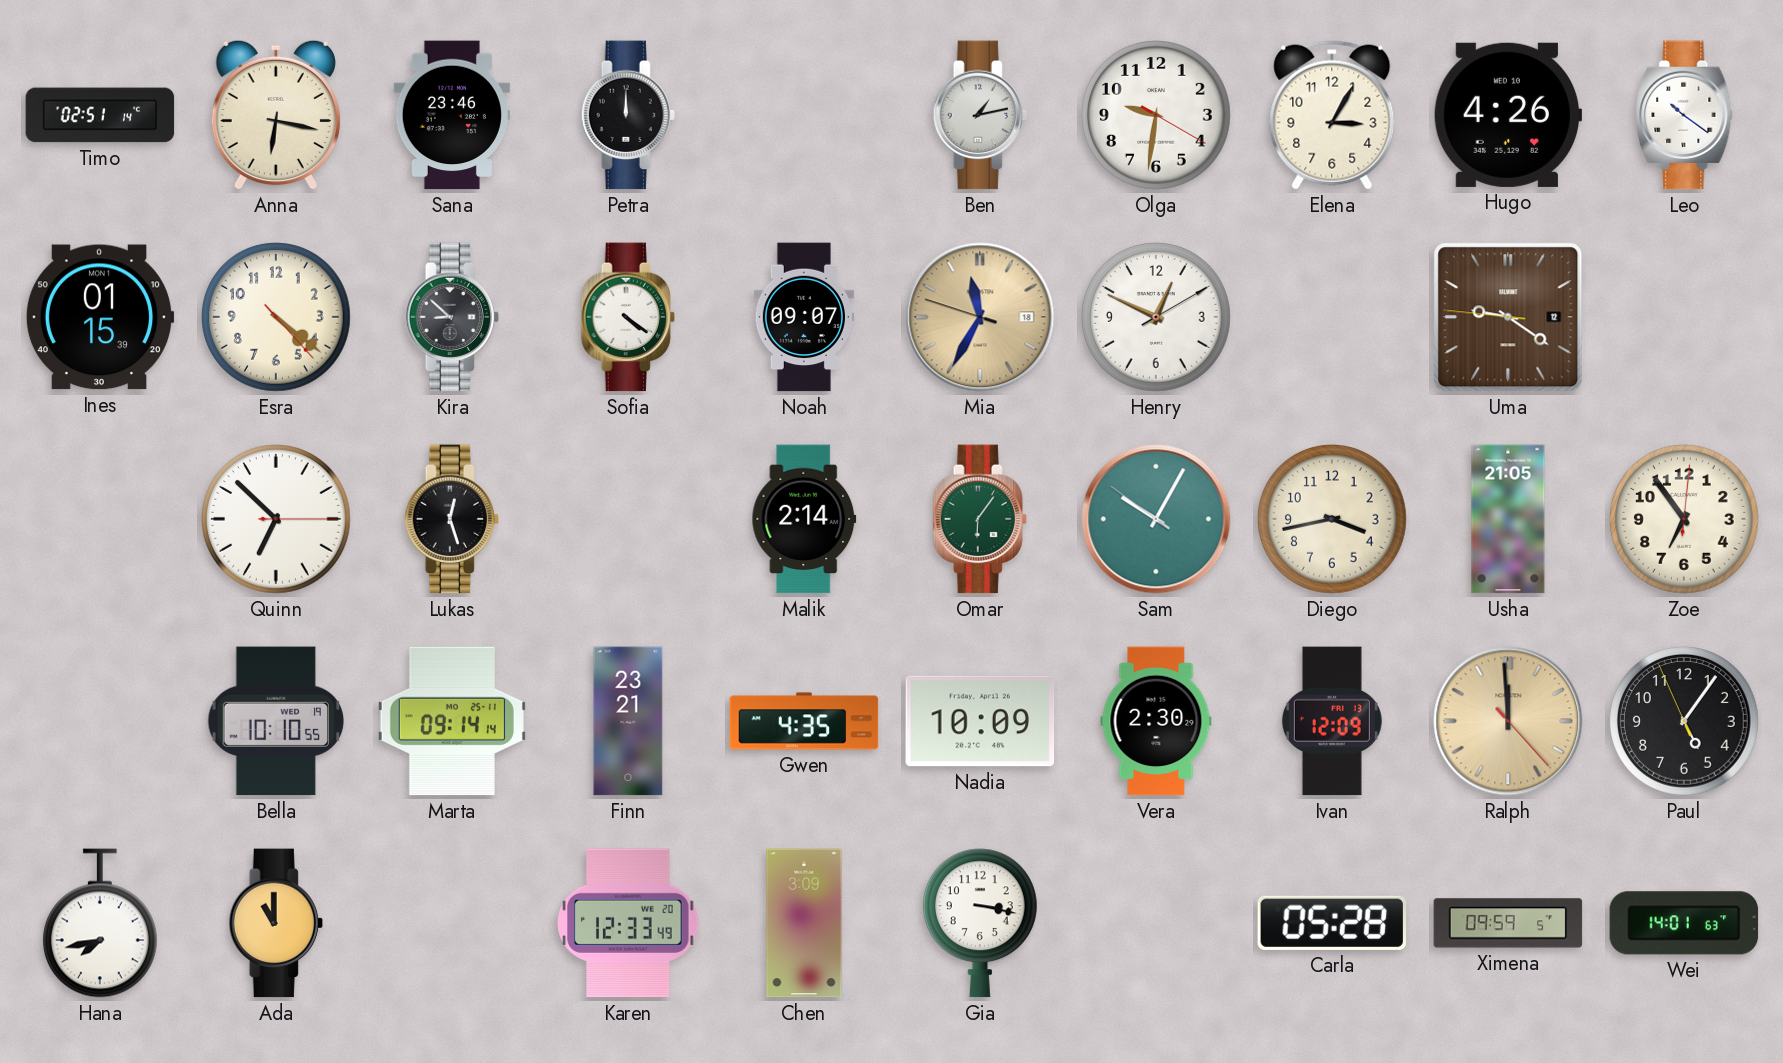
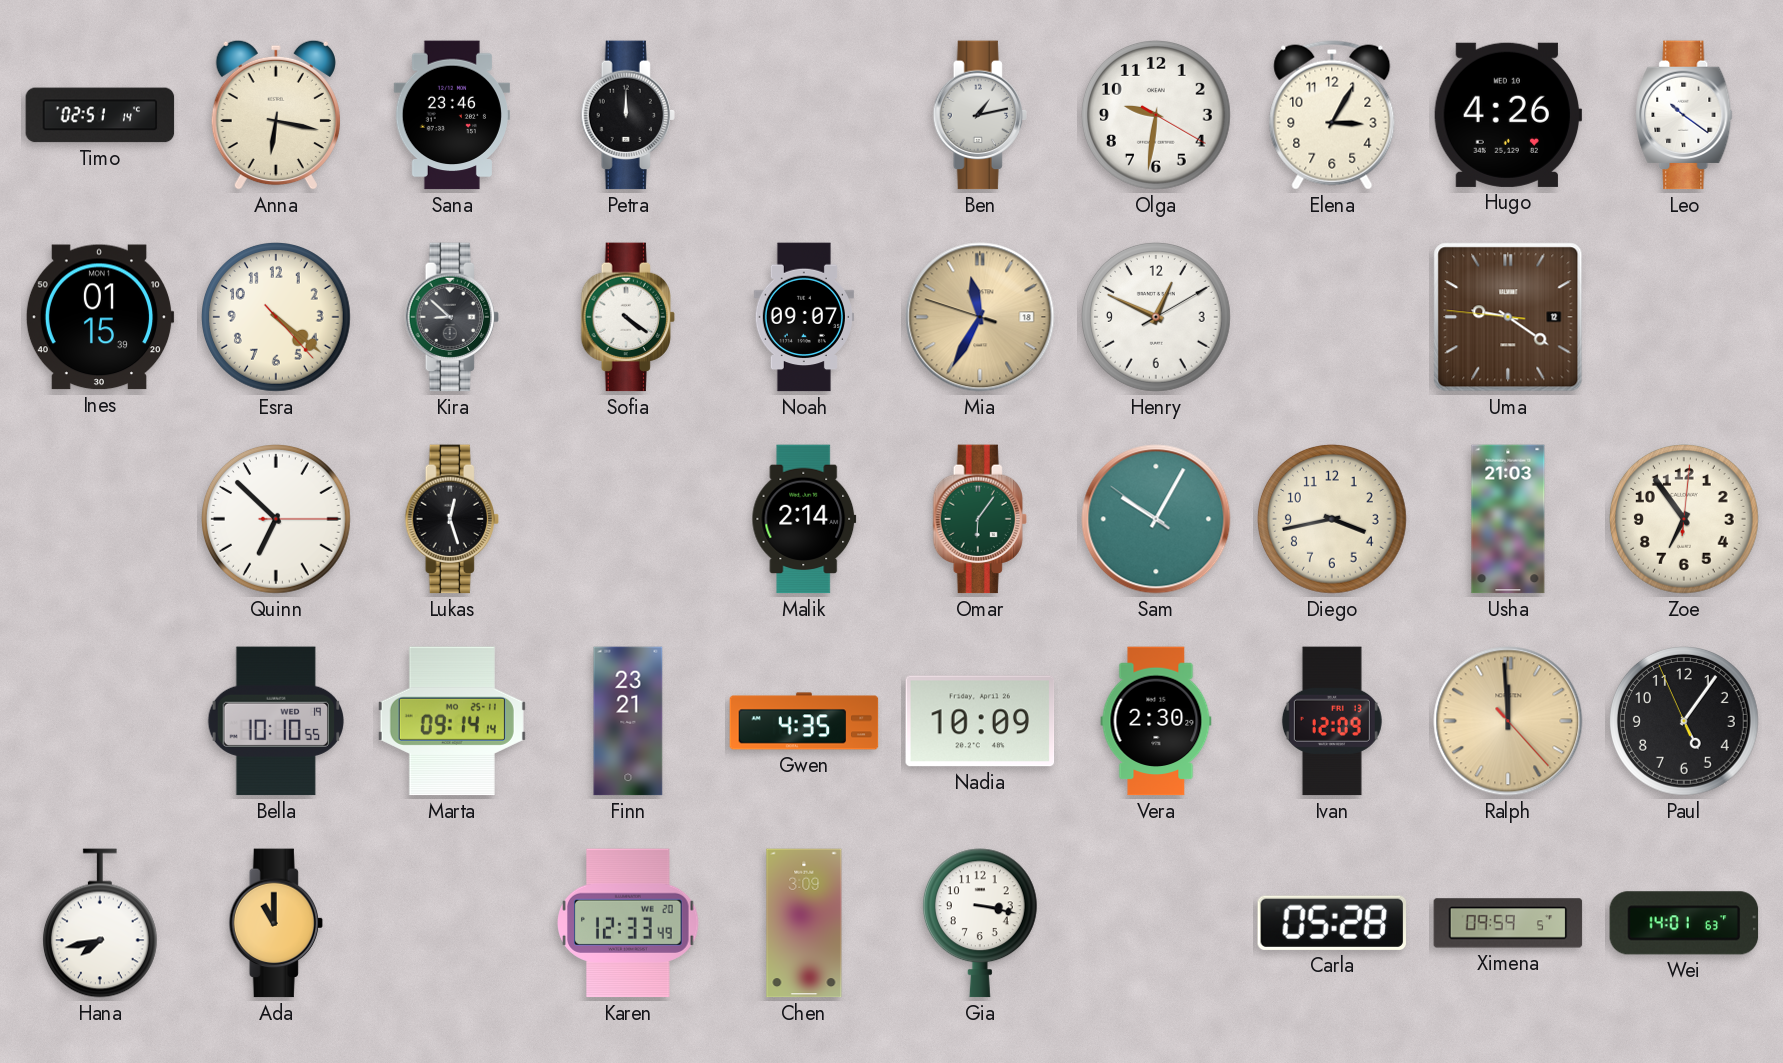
Usha: 21:05 -> 21:03 (1508, 519)
